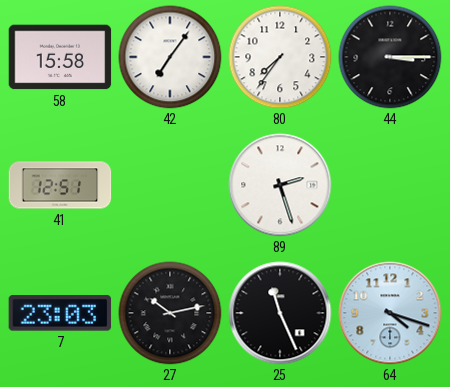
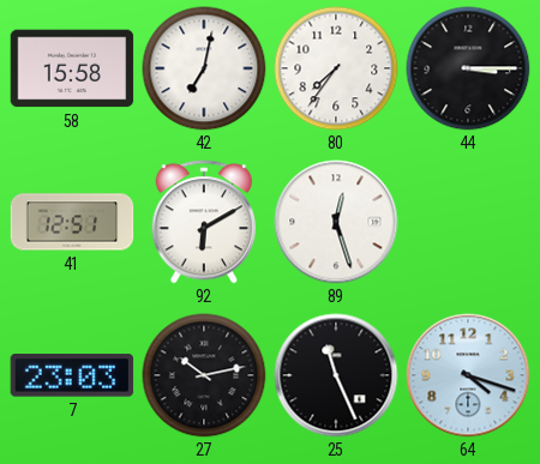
42: 7:06 -> 7:02 (204, 68)
92: none -> 6:10 (203, 222)
89: 2:27 -> 12:27 (336, 222)
